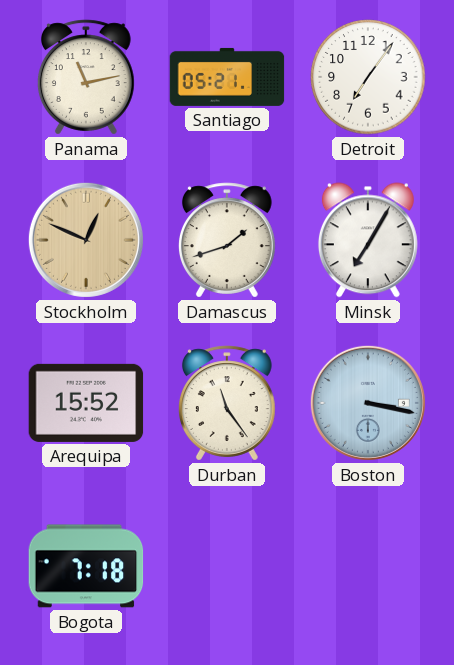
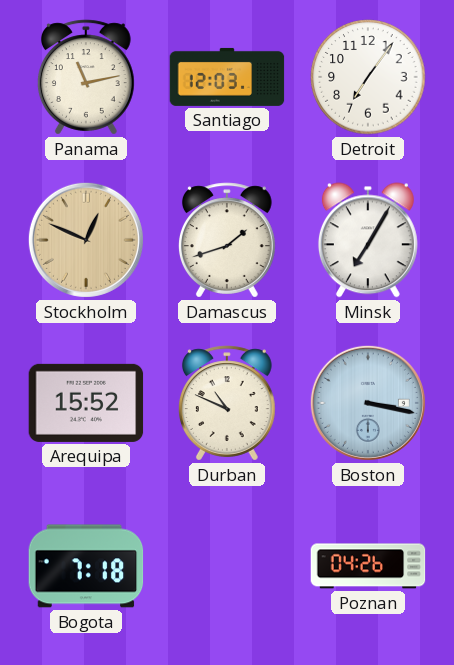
Santiago: 05:21 -> 12:03 (227, 77)
Durban: 11:24 -> 10:49 (227, 403)
Poznan: none -> 04:26 (368, 566)
